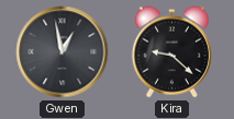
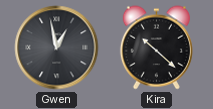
Kira: 9:22 -> 10:22 (156, 48)
